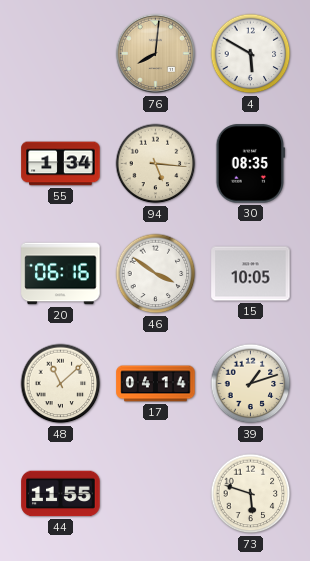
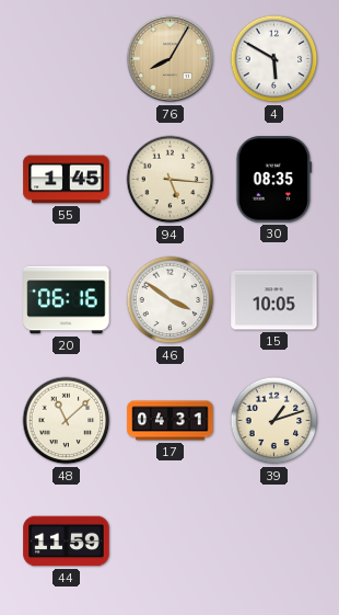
76: 8:01 -> 8:05 (171, 59)
55: 1:34 -> 1:45 (67, 180)
17: 04:14 -> 04:31 (171, 421)
44: 11:55 -> 11:59 (67, 542)
73: 5:48 -> none (251, 494)
